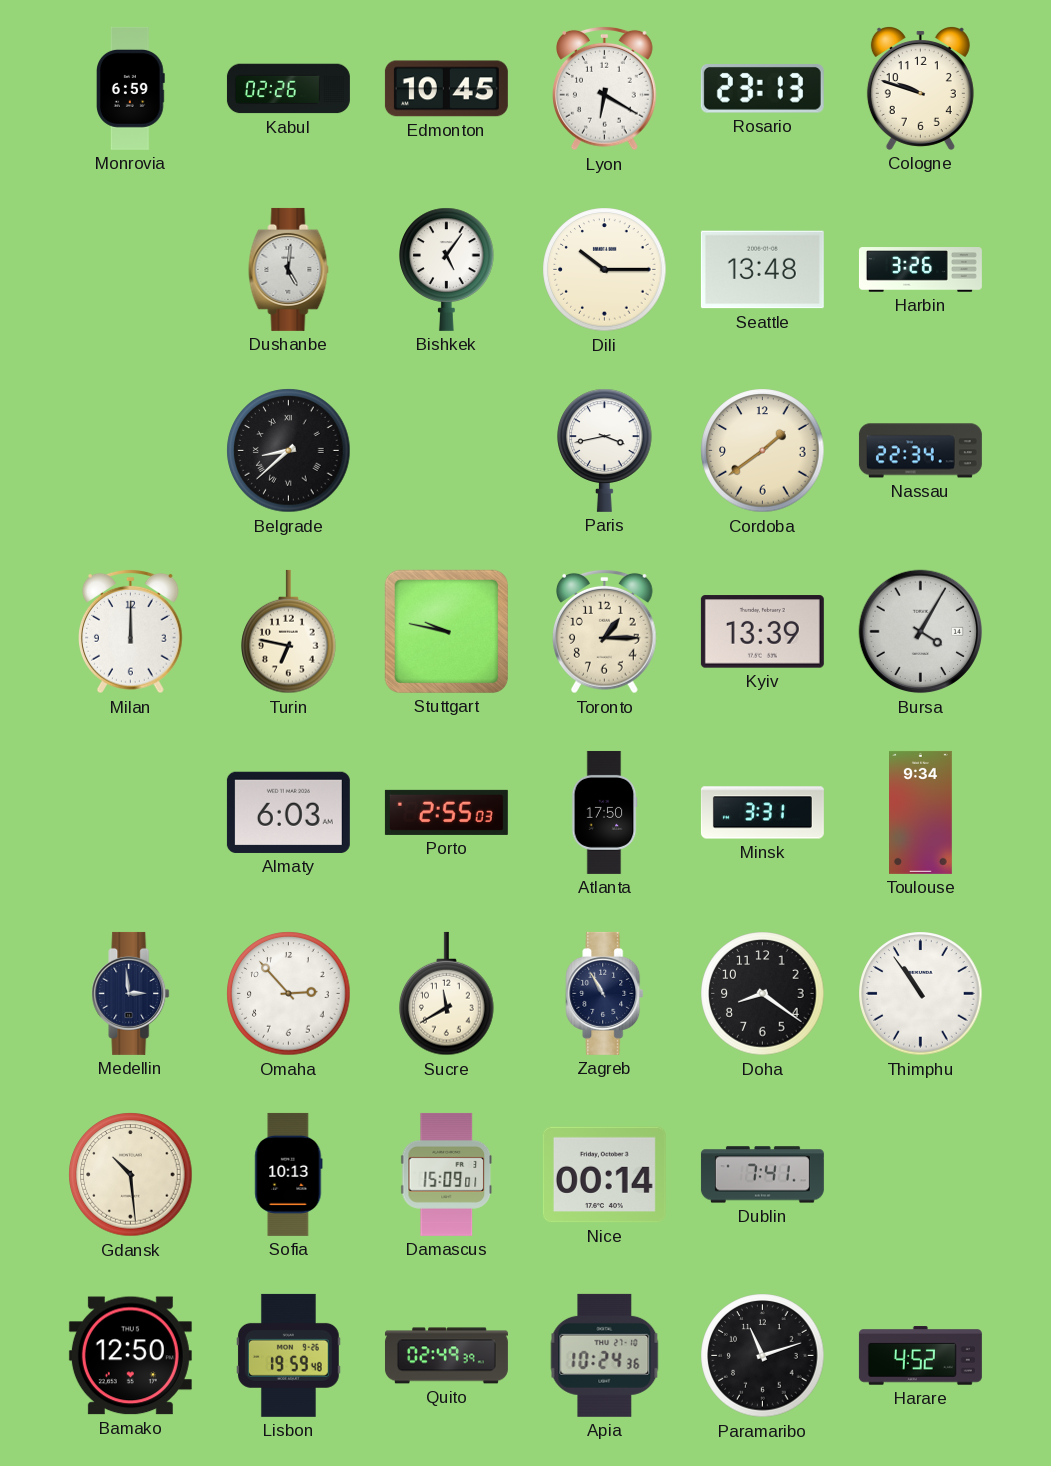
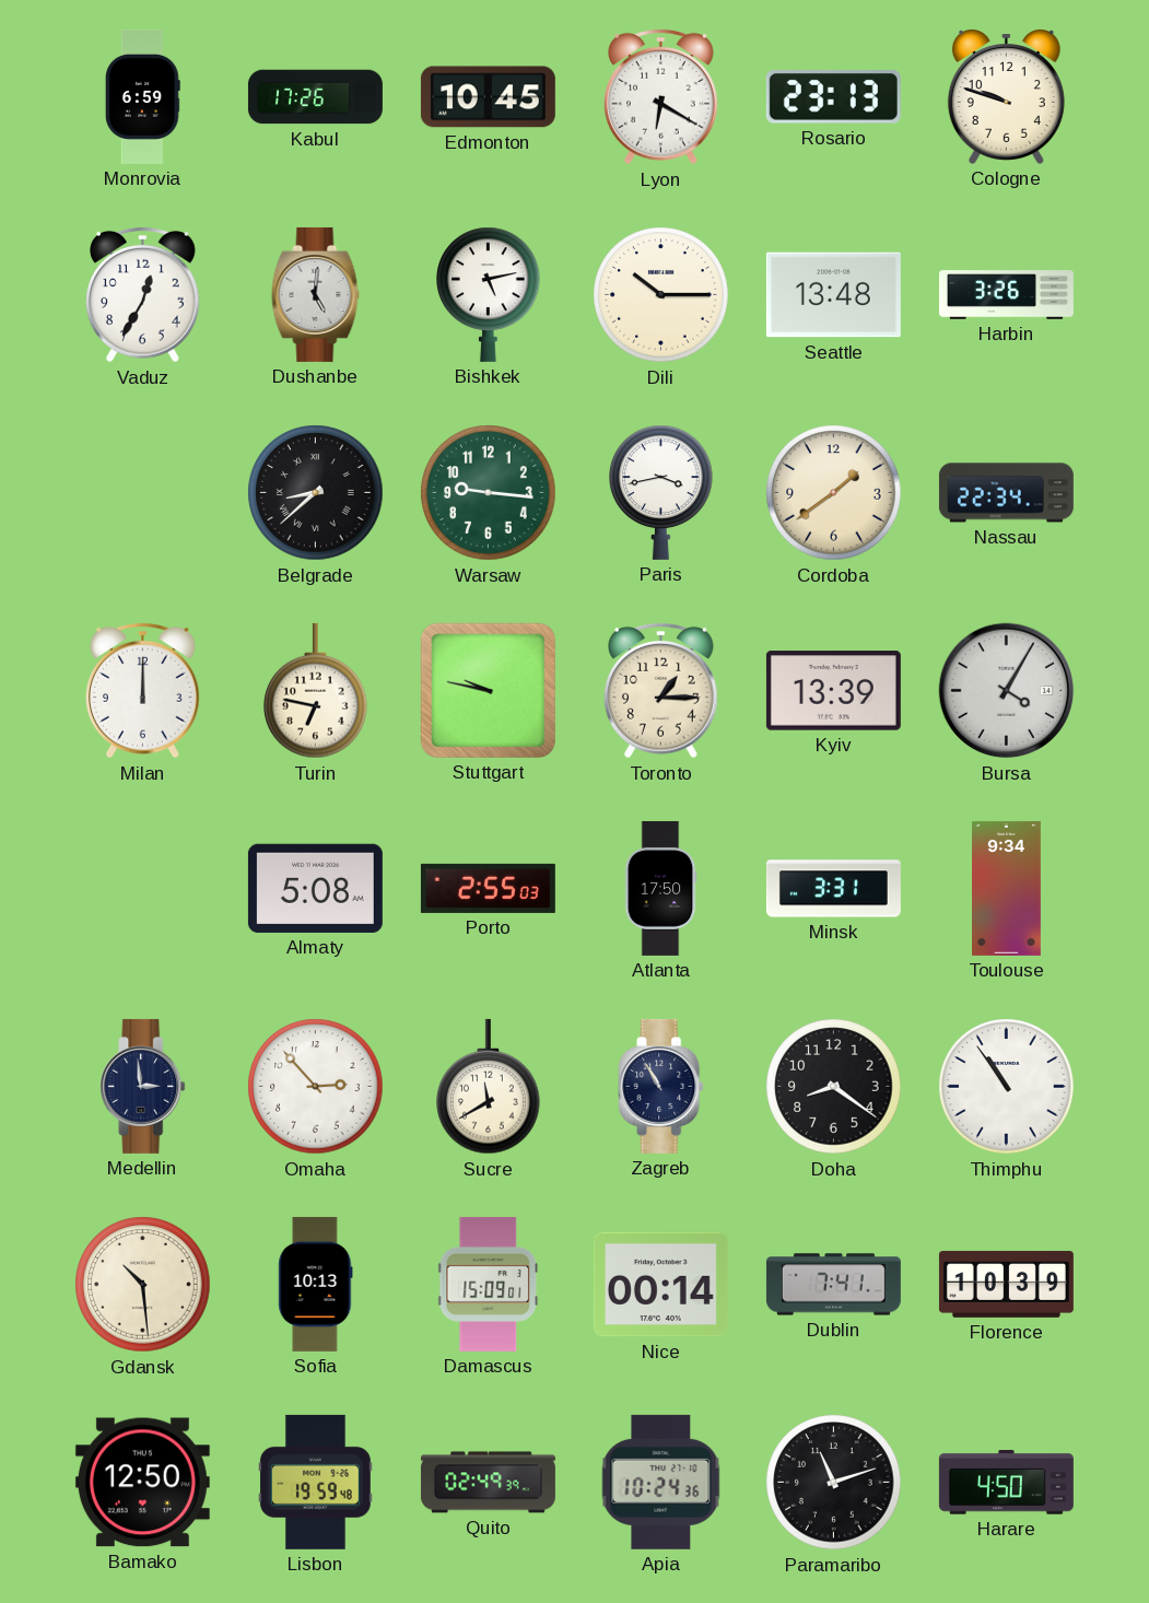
Kabul: 02:26 -> 17:26 (315, 97)
Vaduz: none -> 12:35 (143, 294)
Bishkek: 5:06 -> 5:13 (489, 294)
Warsaw: none -> 9:16 (489, 493)
Almaty: 6:03 -> 5:08 (315, 888)
Florence: none -> 10:39 (1006, 1284)
Harare: 4:52 -> 4:50 (1006, 1483)
